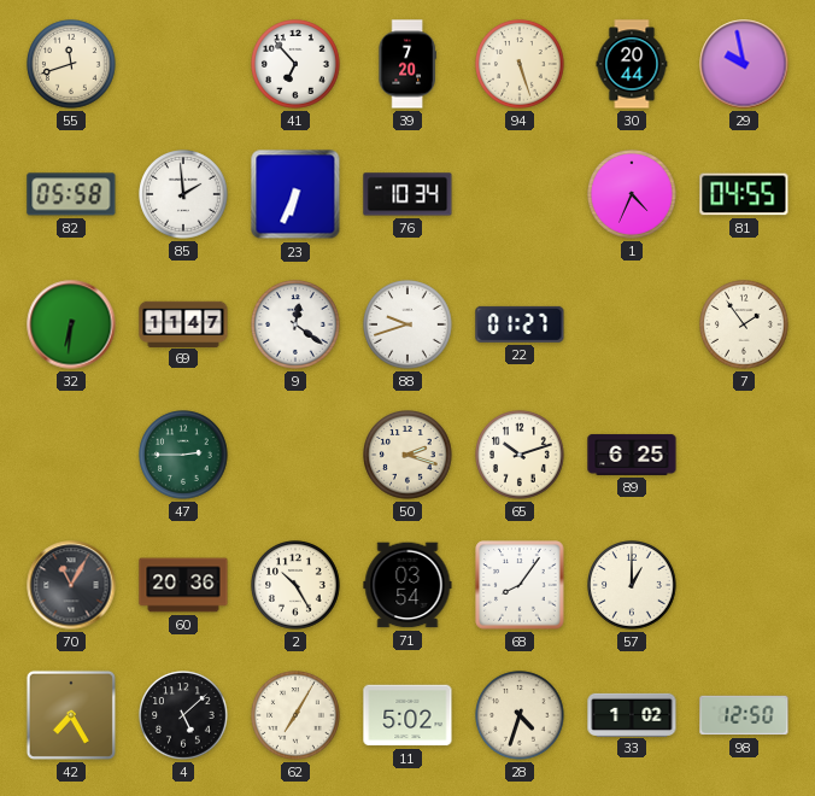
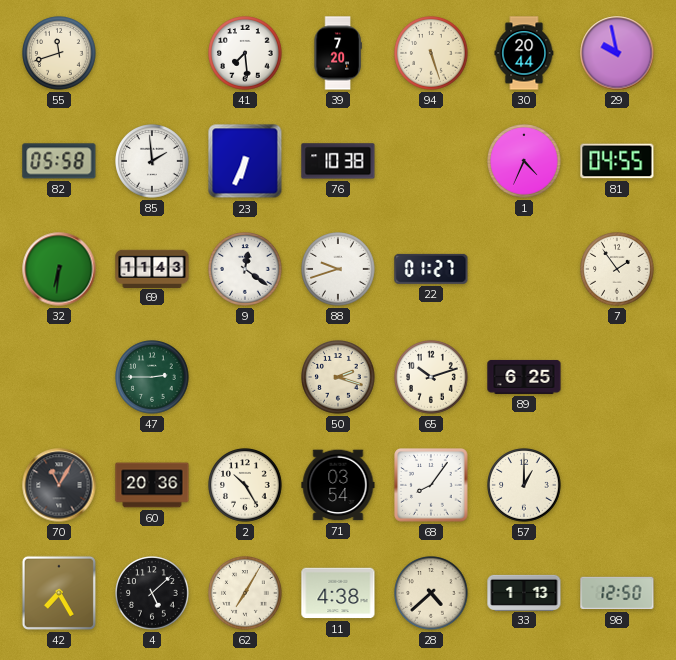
41: 6:53 -> 7:29 (245, 53)
76: 10:34 -> 10:38 (338, 161)
69: 11:47 -> 11:43 (152, 268)
11: 5:02 -> 4:38 (338, 593)
28: 4:33 -> 4:38 (431, 593)
33: 1:02 -> 1:13 (524, 592)
